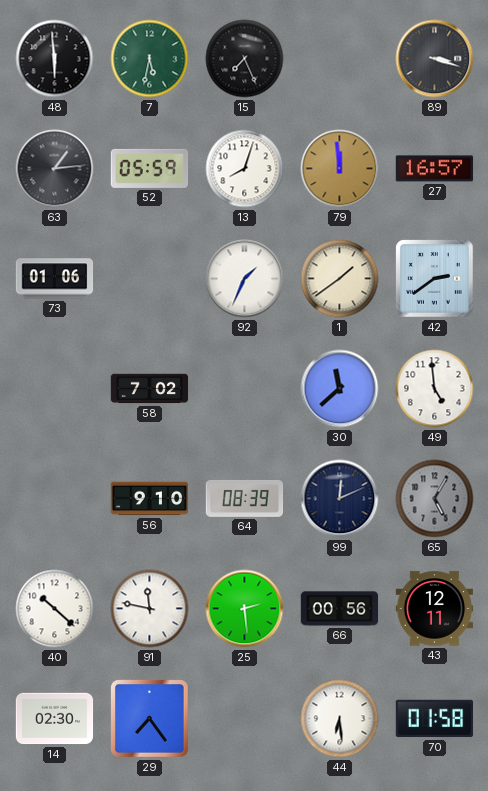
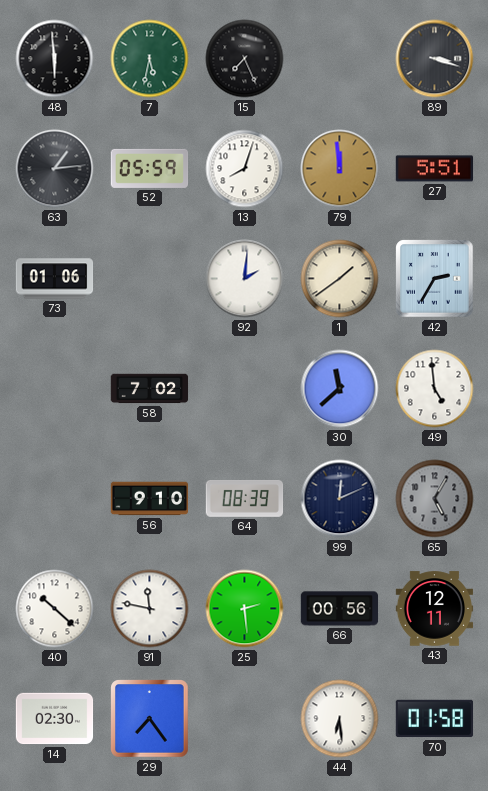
27: 16:57 -> 5:51 (435, 169)
92: 1:34 -> 2:01 (245, 279)
42: 2:39 -> 2:35 (435, 279)
